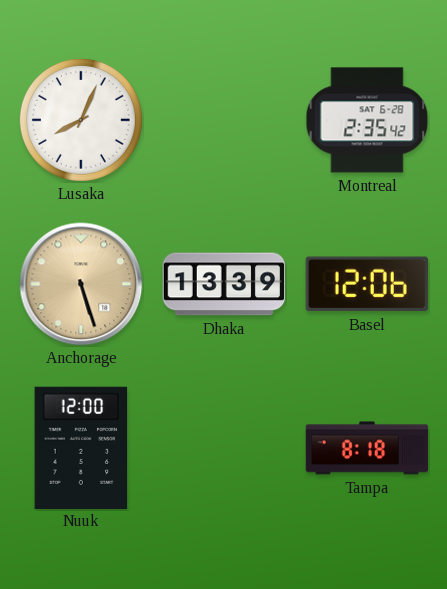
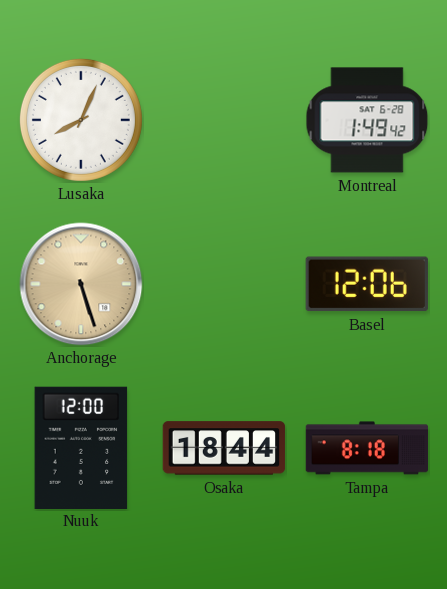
Montreal: 2:35 -> 1:49 (367, 120)
Dhaka: 13:39 -> none (224, 284)
Osaka: none -> 18:44 (224, 448)
